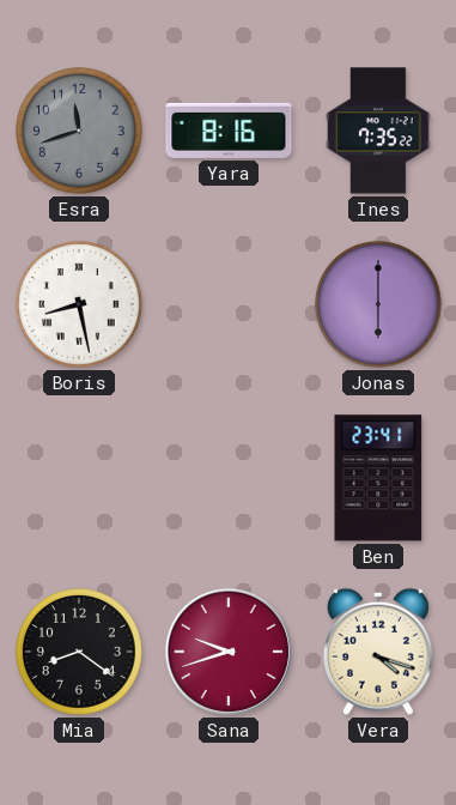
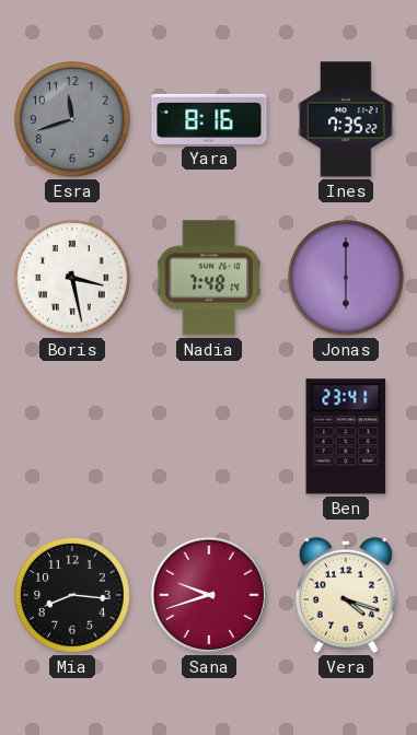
Boris: 8:28 -> 3:28 (72, 278)
Nadia: none -> 7:48 (208, 278)
Mia: 8:21 -> 8:16 (72, 595)
